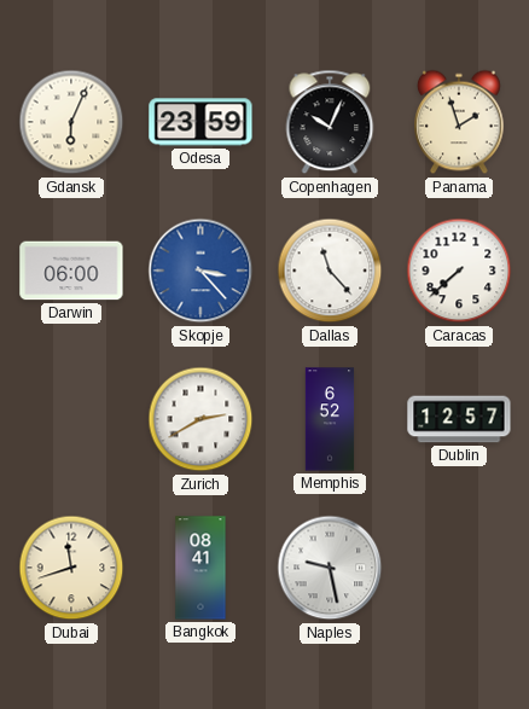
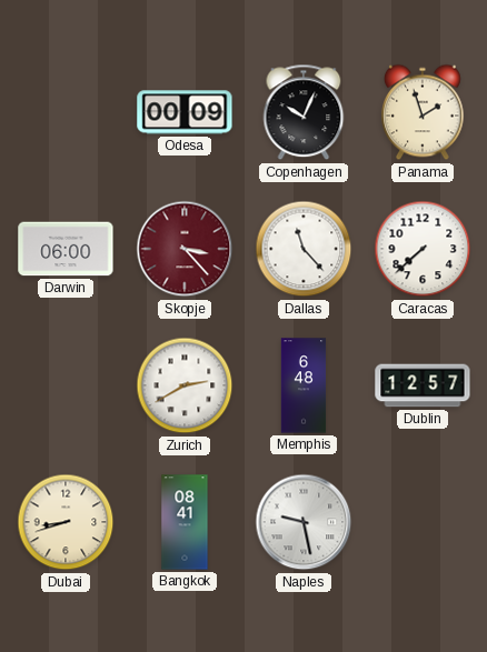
Gdansk: 6:04 -> none (71, 122)
Odesa: 23:59 -> 00:09 (185, 112)
Skopje dial: blue -> burgundy (185, 249)
Memphis: 6:52 -> 6:48 (304, 385)
Dubai: 11:42 -> 8:42 (66, 522)
